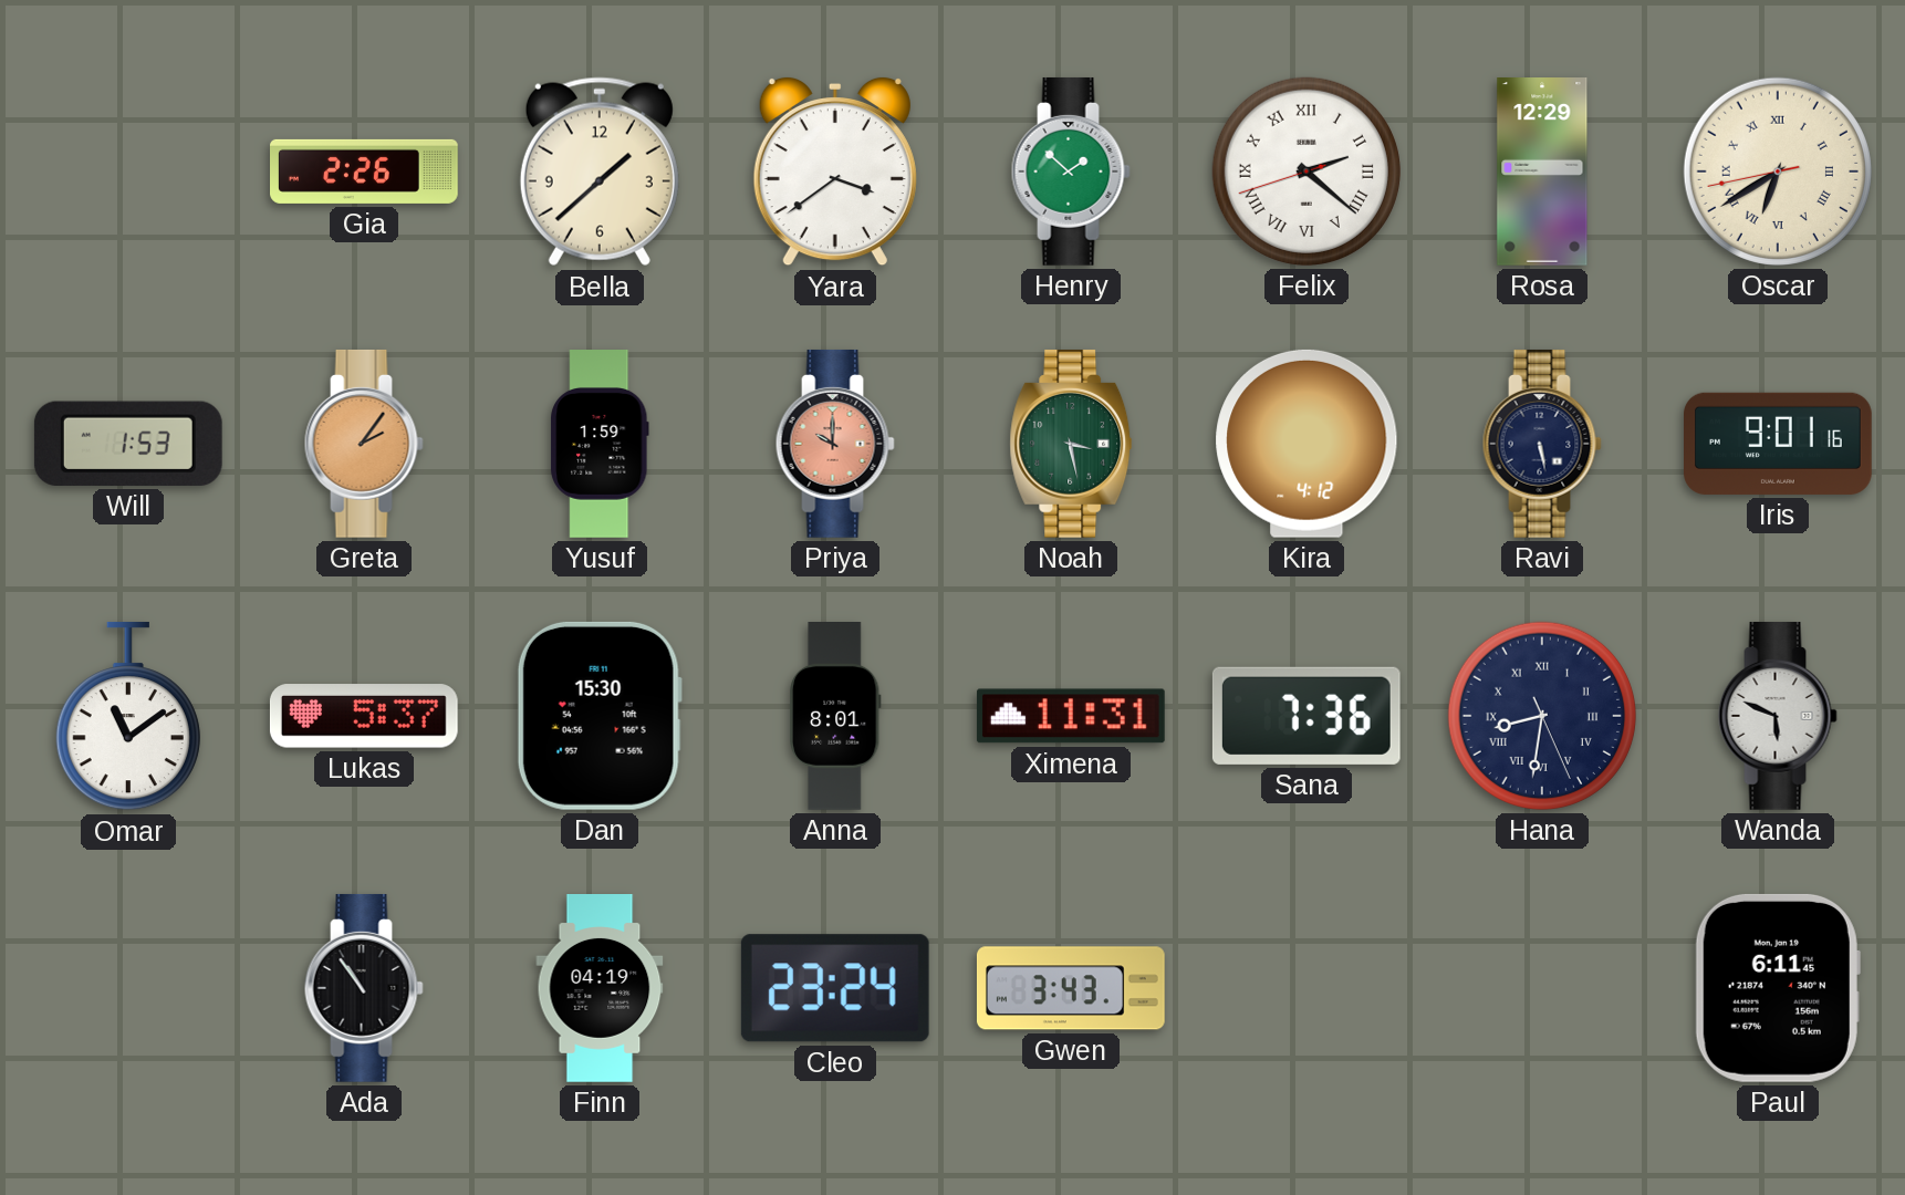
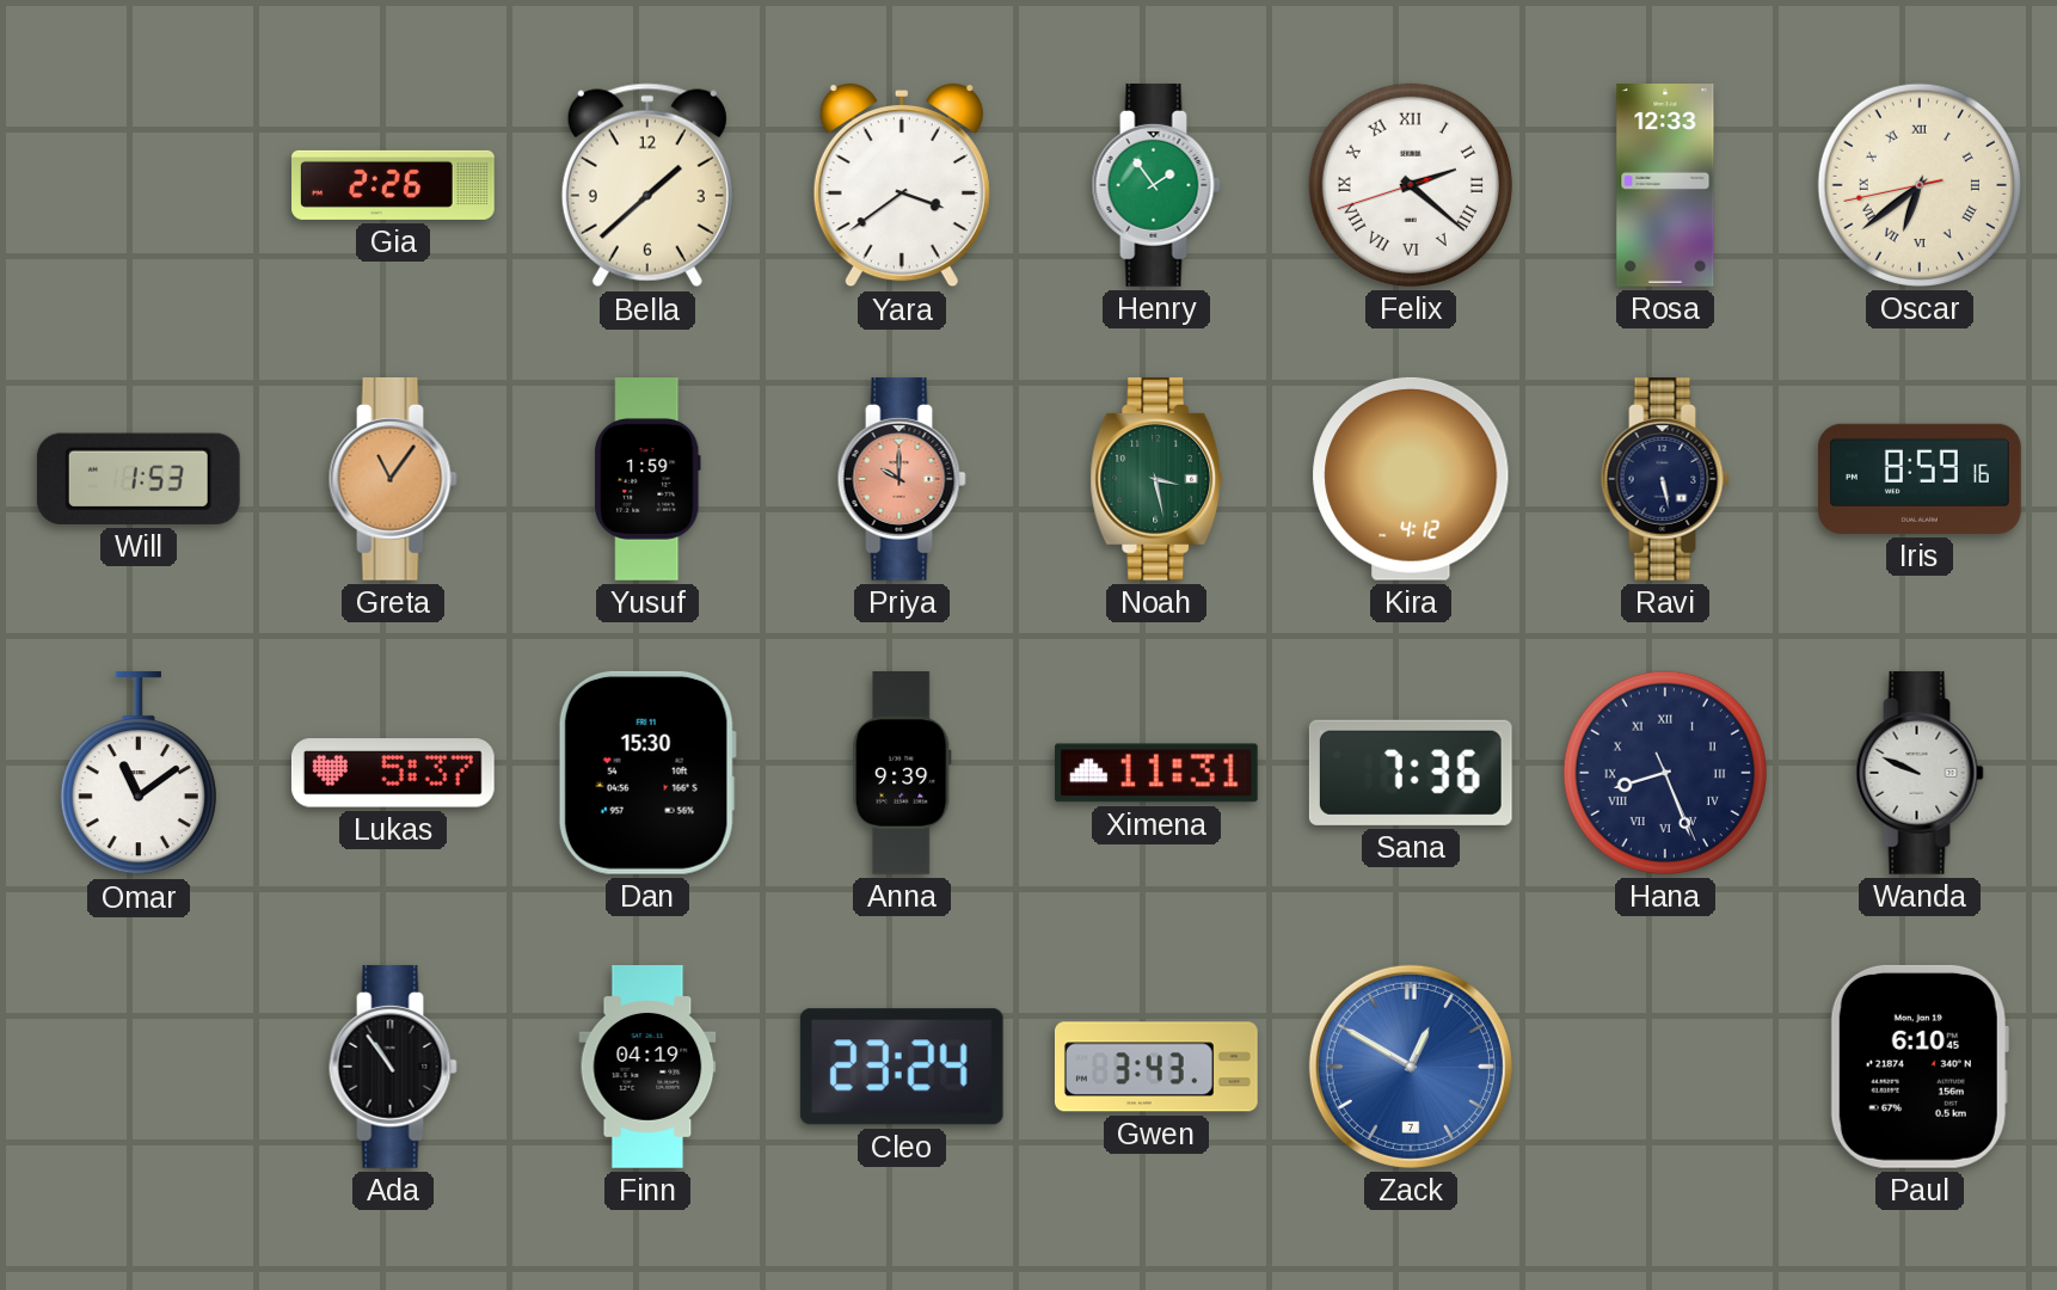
Henry: 1:52 -> 1:54 (1156, 185)
Rosa: 12:29 -> 12:33 (1665, 186)
Oscar: 6:39 -> 6:38 (1920, 185)
Greta: 2:06 -> 11:06 (393, 479)
Iris: 9:01 -> 8:59 (1921, 479)
Anna: 8:01 -> 9:39 (902, 774)
Hana: 8:31 -> 8:26 (1665, 773)
Wanda: 5:49 -> 9:49 (1920, 773)
Zack: none -> 12:50 (1411, 1067)
Paul: 6:11 -> 6:10 (1920, 1067)
